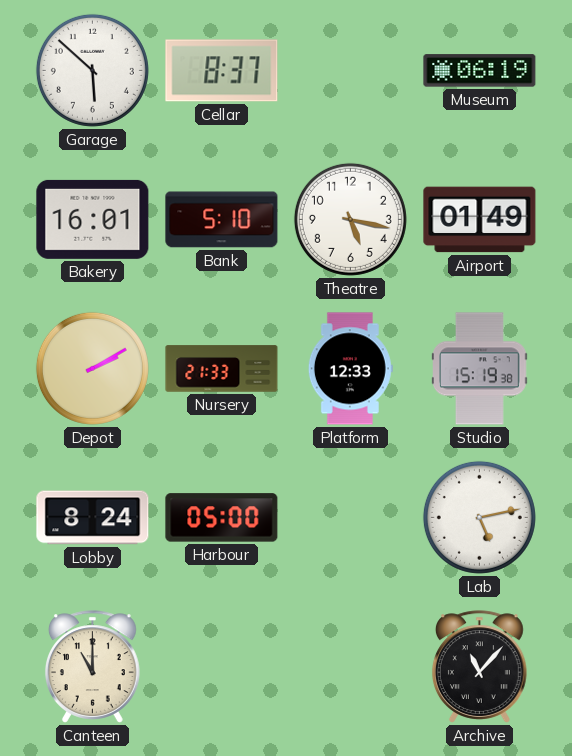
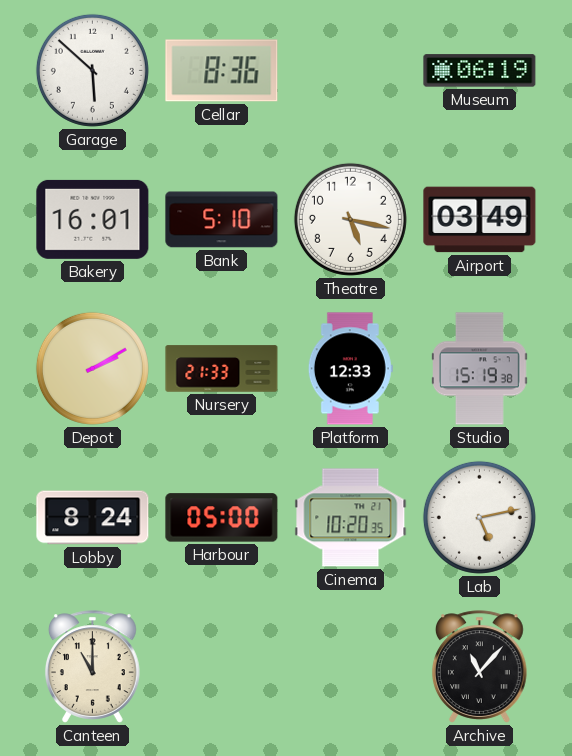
Cellar: 8:37 -> 8:36 (222, 71)
Airport: 01:49 -> 03:49 (480, 220)
Cinema: none -> 10:20 (351, 518)
